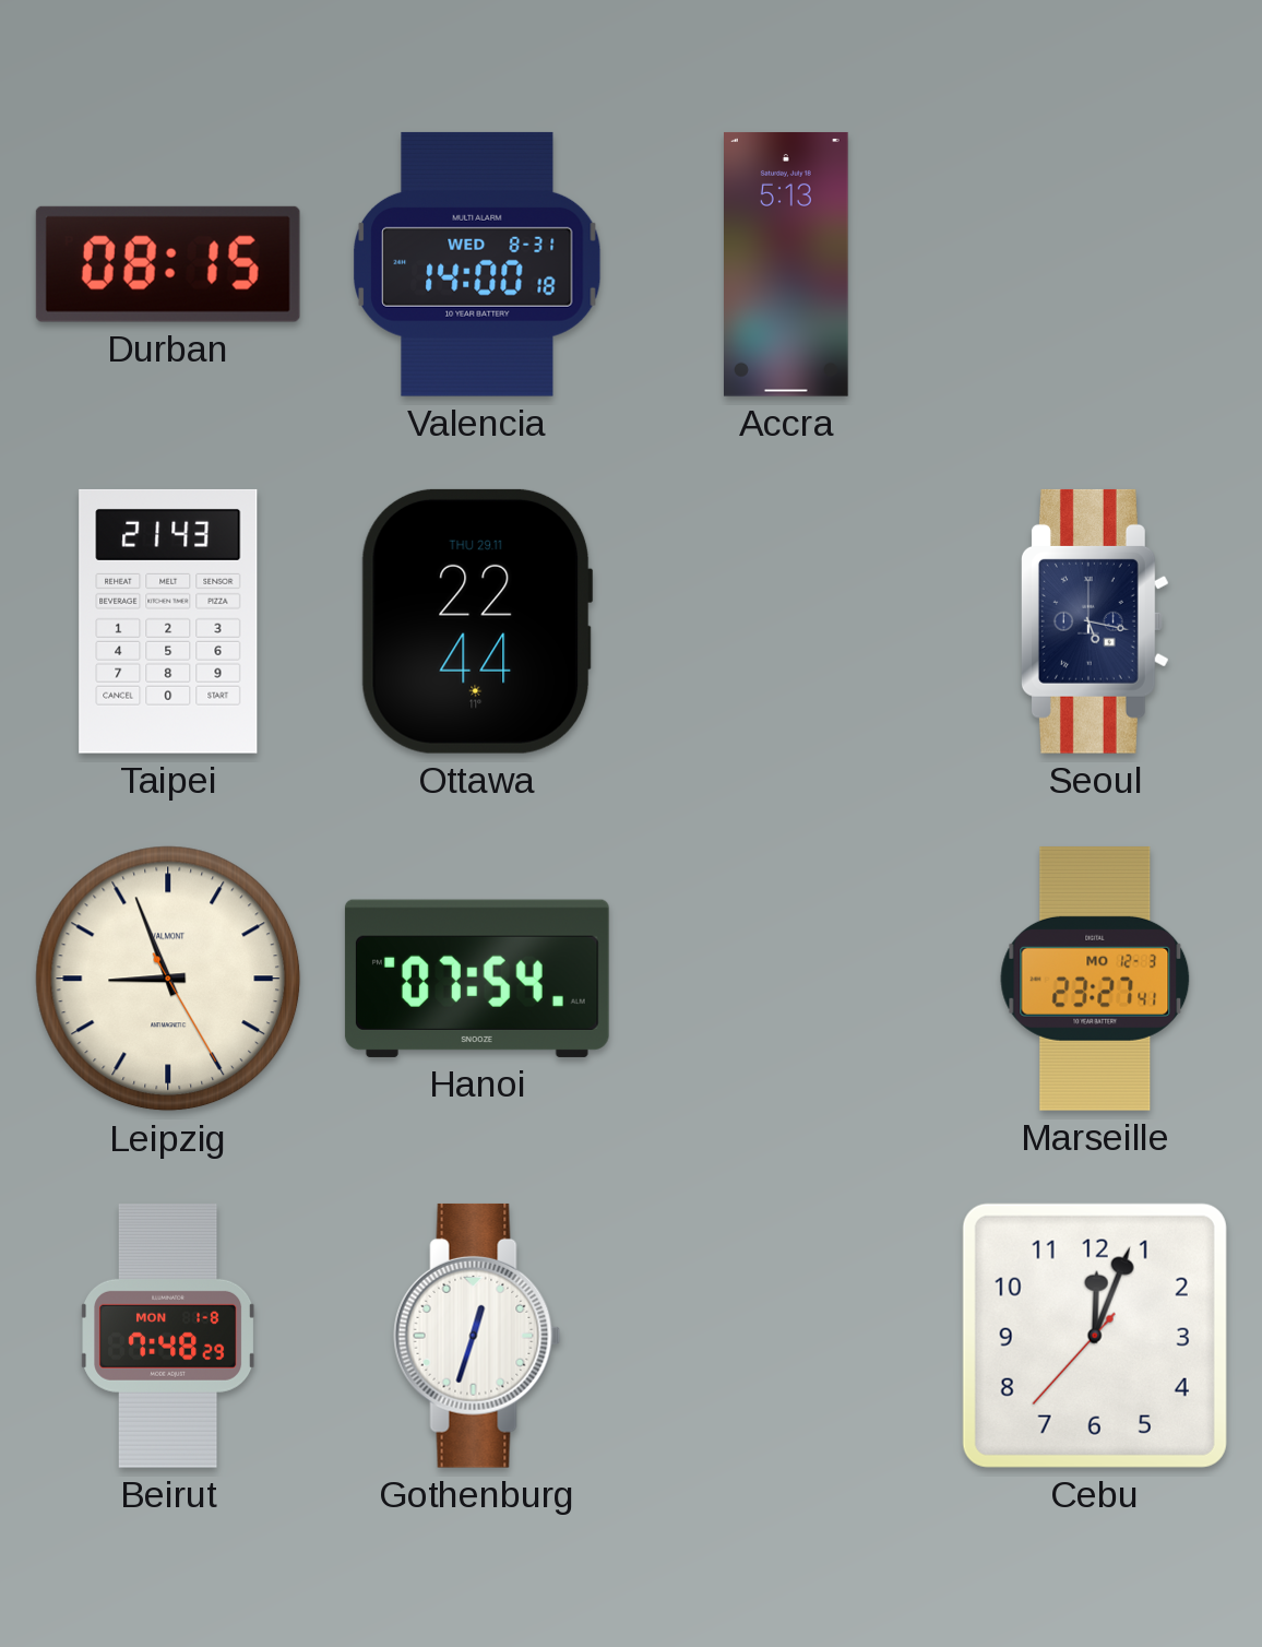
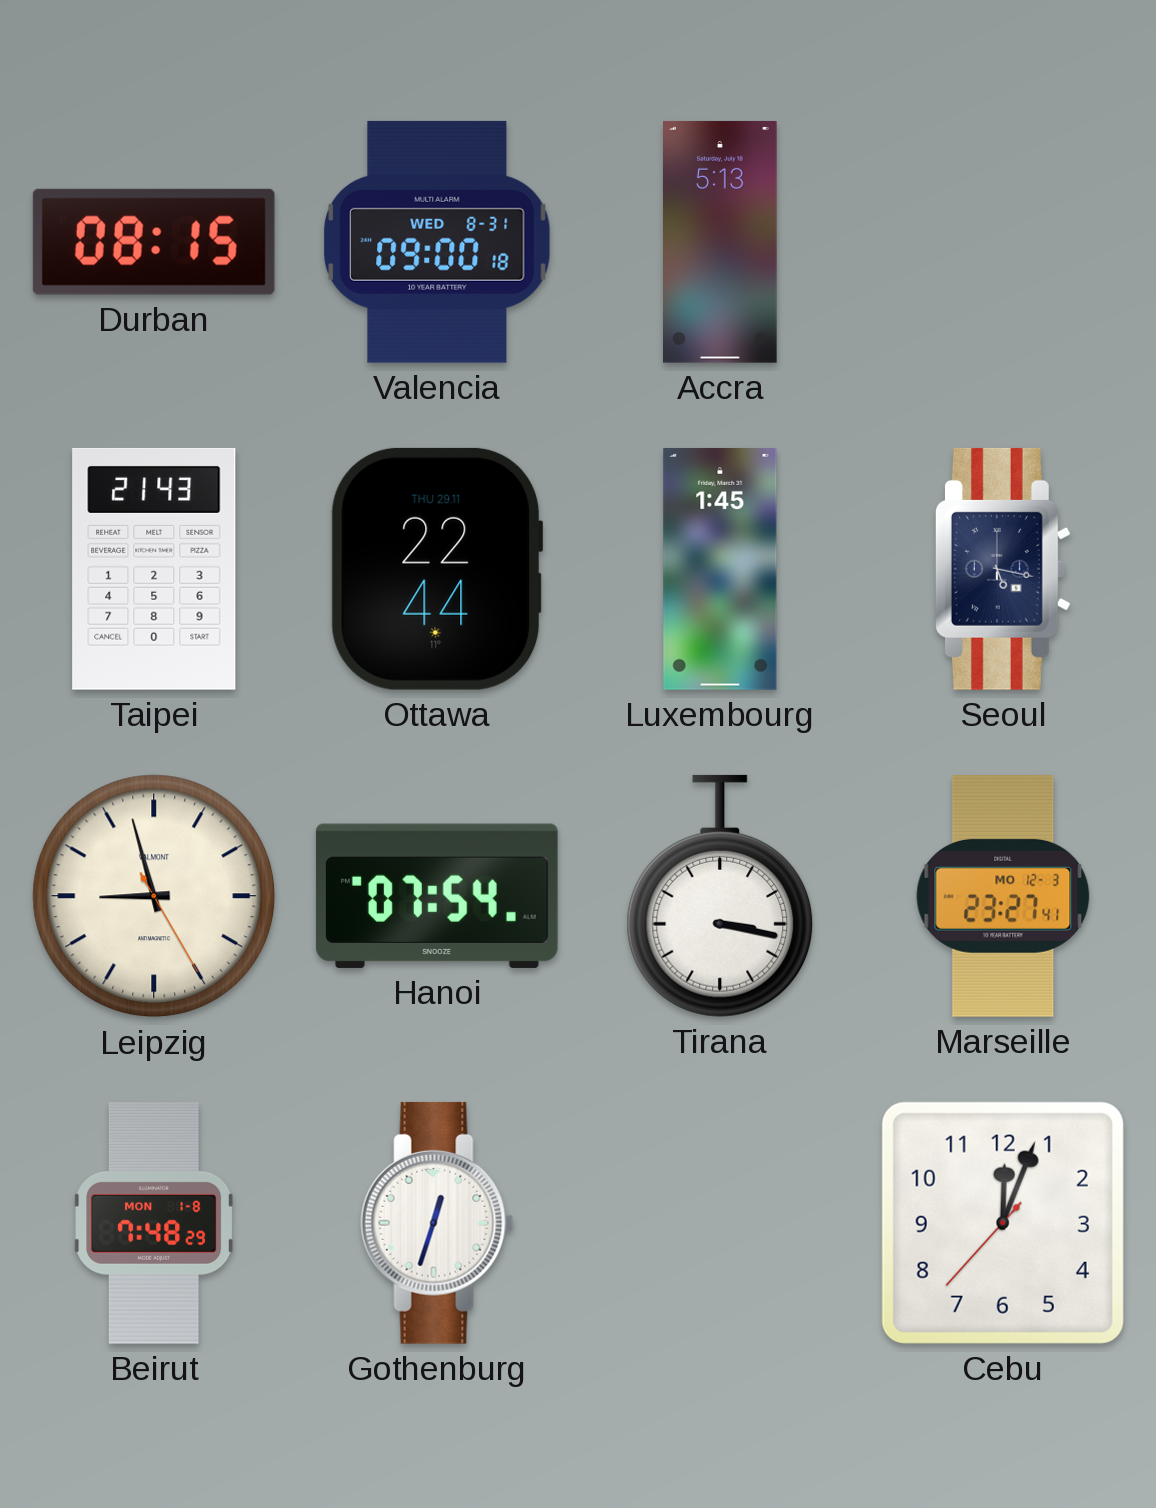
Valencia: 14:00 -> 09:00 (437, 242)
Luxembourg: none -> 1:45 (720, 569)
Leipzig: 8:56 -> 8:57 (154, 896)
Tirana: none -> 3:17 (720, 896)
